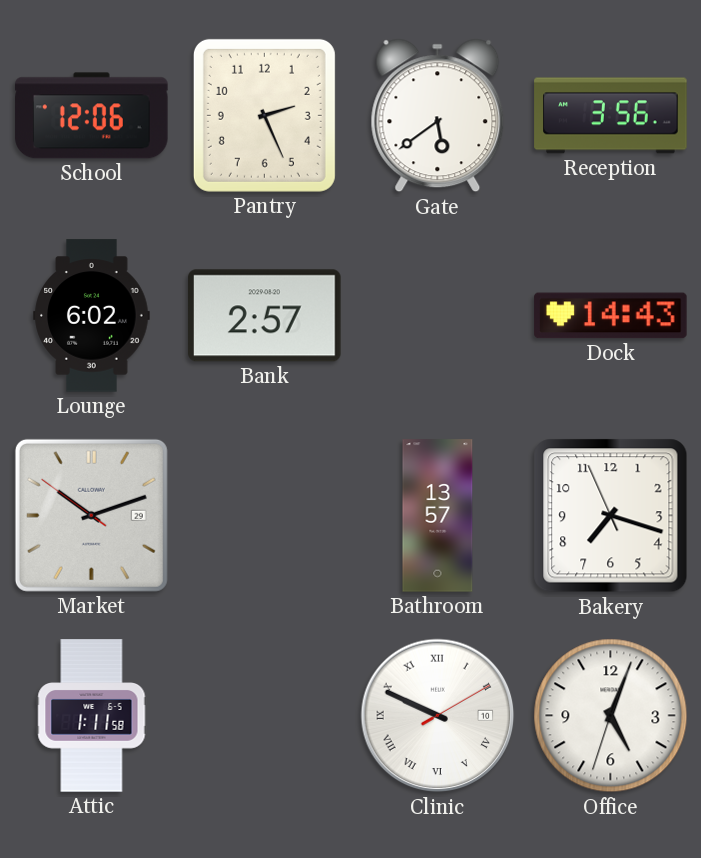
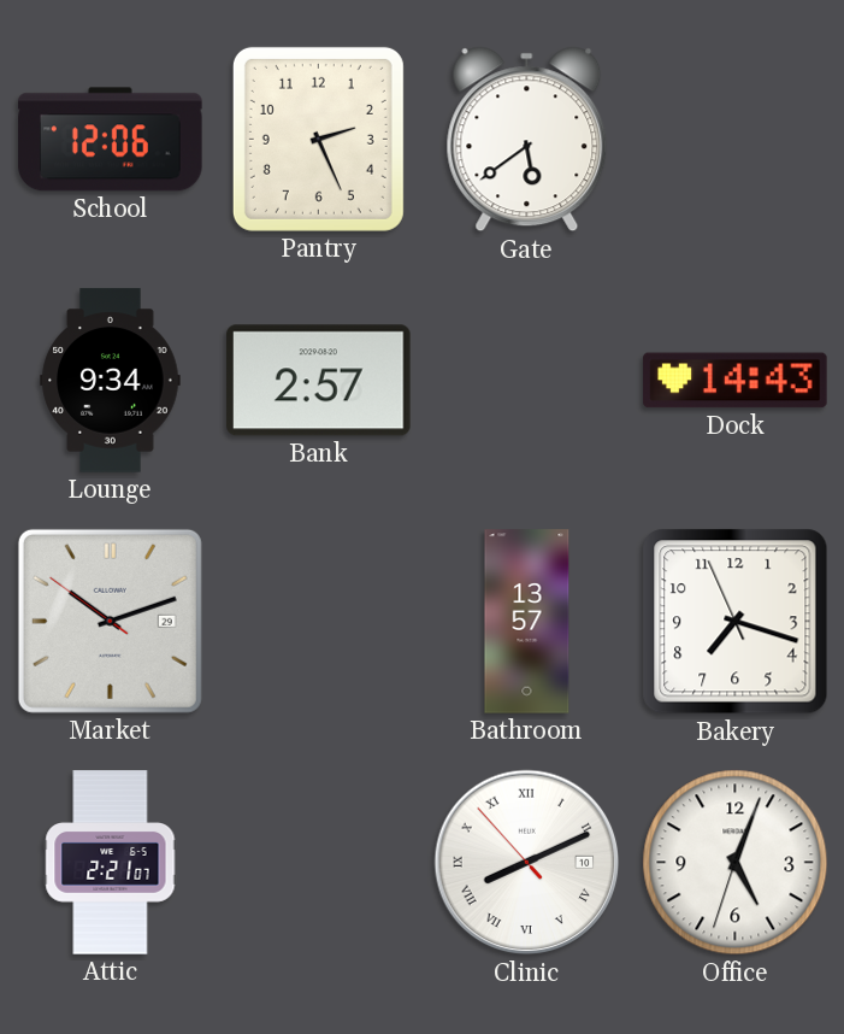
Reception: 3:56 -> none (611, 116)
Lounge: 6:02 -> 9:34 (111, 381)
Attic: 1:11 -> 2:21 (111, 863)
Clinic: 9:49 -> 8:10 (527, 863)
